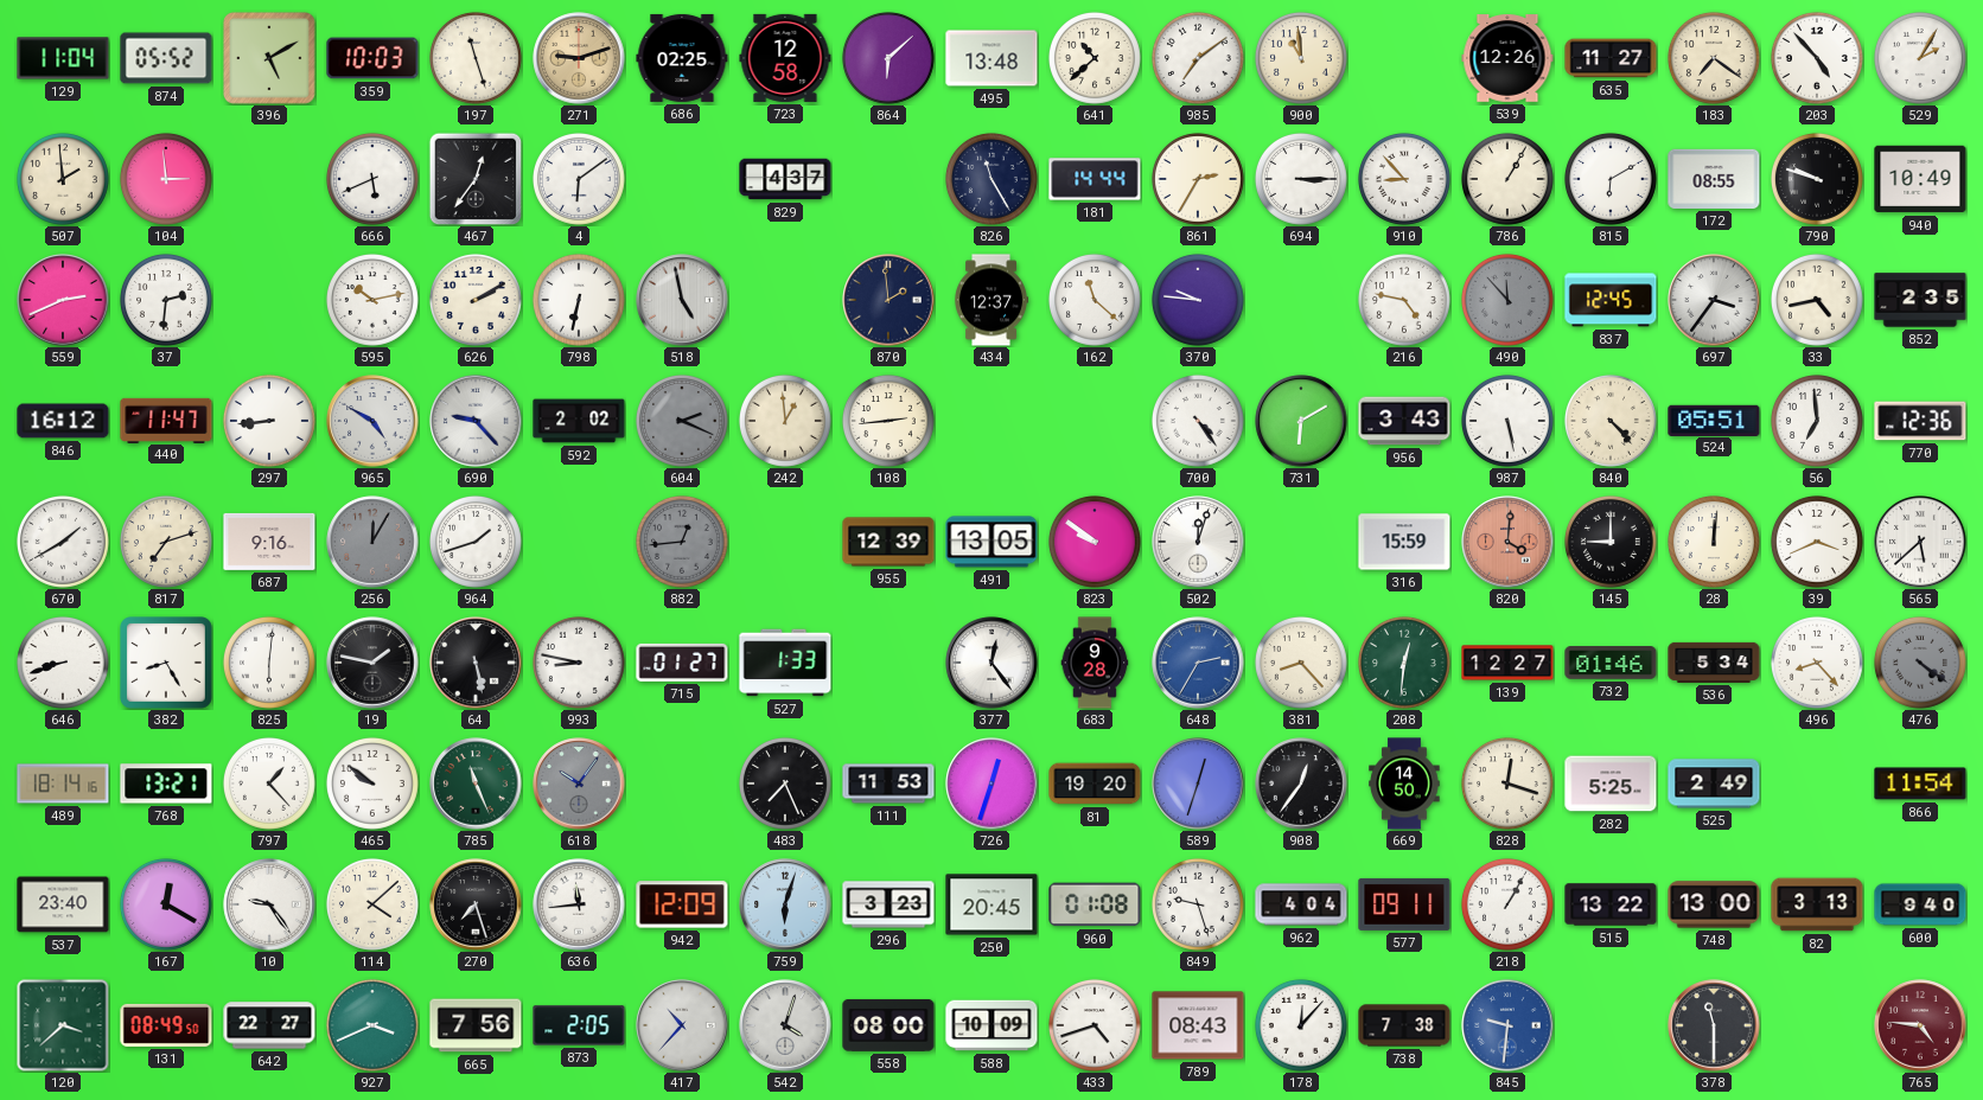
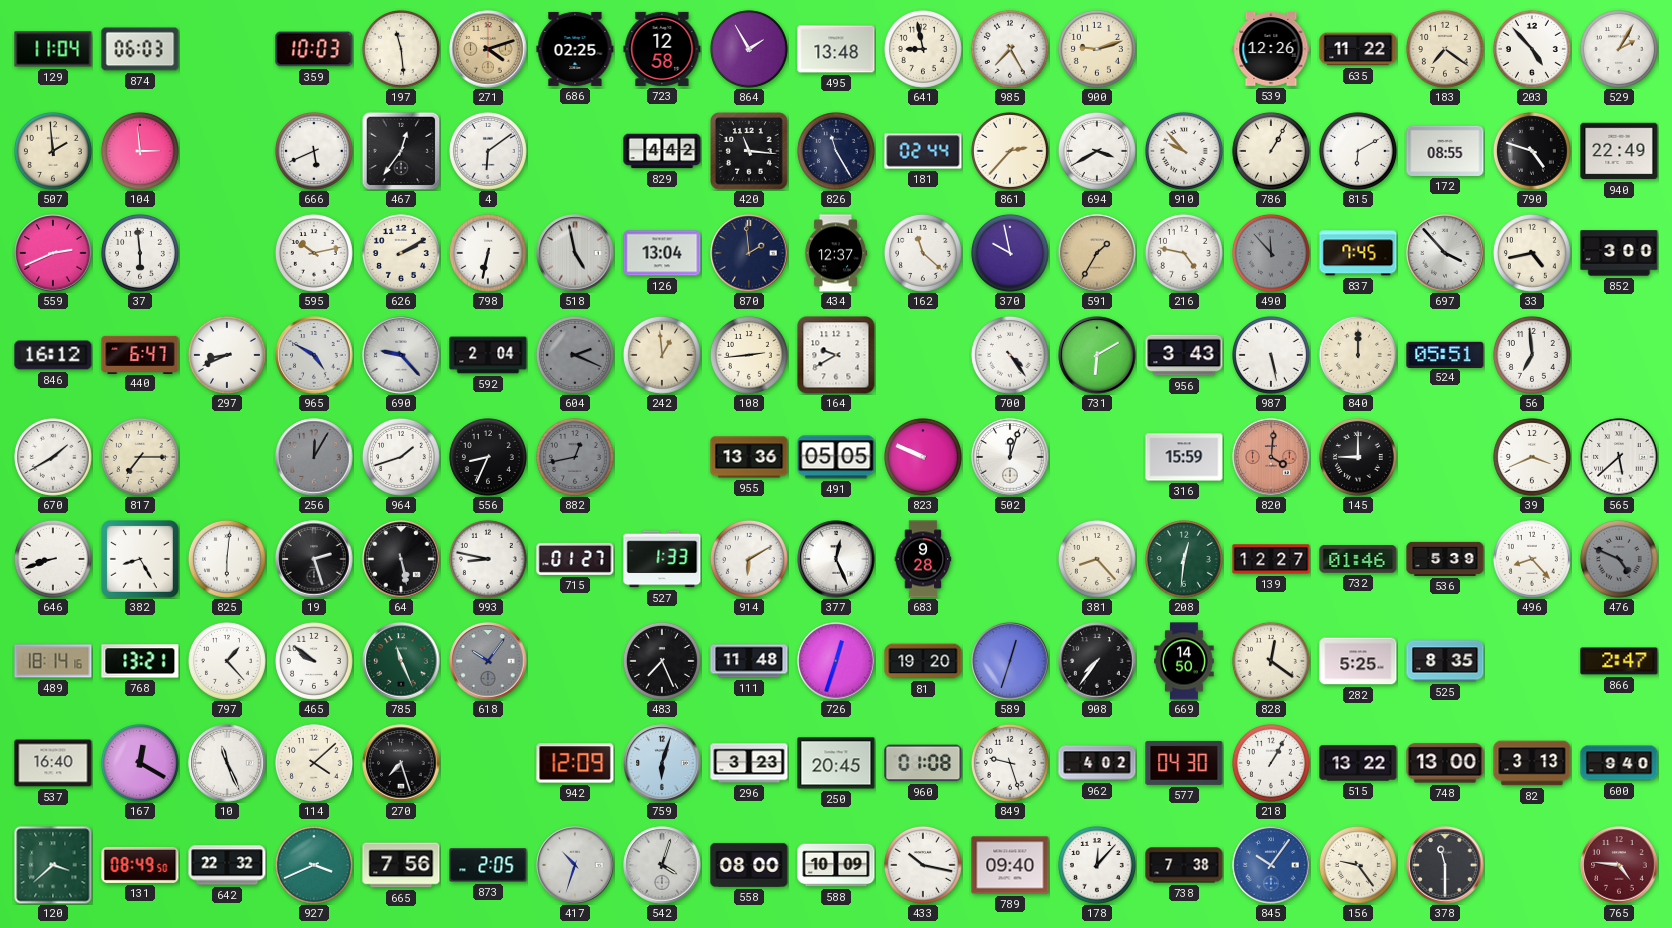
874: 05:52 -> 06:03 (140, 49)
396: 5:10 -> none (270, 59)
197: 11:27 -> 11:29 (401, 49)
271: 9:12 -> 4:12 (488, 49)
864: 6:08 -> 1:55 (749, 49)
641: 10:38 -> 8:58 (923, 49)
985: 7:09 -> 7:25 (1010, 49)
900: 10:59 -> 9:12 (1097, 49)
635: 11:27 -> 11:22 (1358, 49)
829: 4:37 -> 4:42 (662, 151)
420: none -> 11:16 (750, 152)
181: 14:44 -> 02:44 (923, 151)
861: 2:35 -> 2:37 (1010, 151)
694: 3:15 -> 3:40 (1097, 151)
910: 8:53 -> 9:53 (1184, 151)
790: 9:48 -> 4:48 (1532, 151)
940: 10:49 -> 22:49 (1619, 151)
37: 2:31 -> 5:59 (140, 253)
126: none -> 13:04 (662, 253)
370: 9:46 -> 9:58 (1010, 253)
591: none -> 1:35 (1097, 253)
837: 12:45 -> 7:45 (1358, 253)
697: 3:36 -> 3:53 (1445, 253)
852: 2:35 -> 3:00 (1619, 253)
440: 11:47 -> 6:47 (140, 354)
297: 8:44 -> 8:41 (227, 355)
592: 2:02 -> 2:04 (488, 355)
164: none -> 9:40 (836, 355)
840: 4:23 -> 12:00 (1358, 355)
770: 12:36 -> none (1920, 421)
817: 7:12 -> 7:15 (140, 457)
687: 9:16 -> none (269, 542)
556: none -> 8:34 (488, 457)
882: 12:44 -> 12:43 (575, 457)
955: 12:39 -> 13:36 (749, 457)
491: 13:05 -> 05:05 (836, 457)
823: 9:51 -> 9:49 (923, 457)
28: 12:01 -> none (1714, 542)
19: 1:47 -> 2:27 (314, 559)
914: none -> 6:10 (749, 559)
377: 12:24 -> 12:26 (836, 559)
648: 2:35 -> none (1198, 663)
536: 5:34 -> 5:39 (1445, 559)
476: 4:21 -> 4:49 (1619, 559)
111: 11:53 -> 11:48 (749, 661)
908: 12:36 -> 7:36 (1097, 661)
828: 12:18 -> 12:21 (1271, 661)
525: 2:49 -> 8:35 (1445, 661)
866: 11:54 -> 2:47 (1619, 661)
537: 23:40 -> 16:40 (53, 763)
10: 9:24 -> 11:26 (227, 763)
636: 11:44 -> none (579, 904)
962: 4:04 -> 4:02 (1097, 763)
577: 09:11 -> 04:30 (1184, 763)
642: 22:27 -> 22:32 (227, 865)
417: 10:37 -> 10:33 (575, 865)
433: 4:42 -> 10:17 (923, 865)
789: 08:43 -> 09:40 (1010, 865)
845: 9:31 -> 10:06 (1271, 865)
156: none -> 9:24 (1358, 865)
